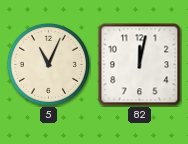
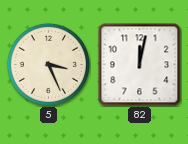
5: 11:04 -> 3:26 (48, 64)
